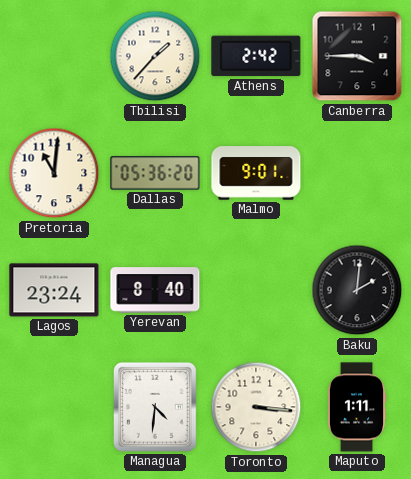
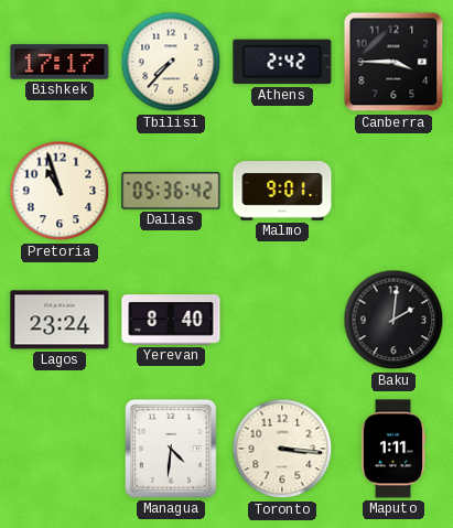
Bishkek: none -> 17:17 (60, 62)
Tbilisi: 1:37 -> 7:37 (171, 62)
Pretoria: 11:01 -> 10:57 (60, 191)
Dallas: 05:36:20 -> 05:36:42 (171, 191)
